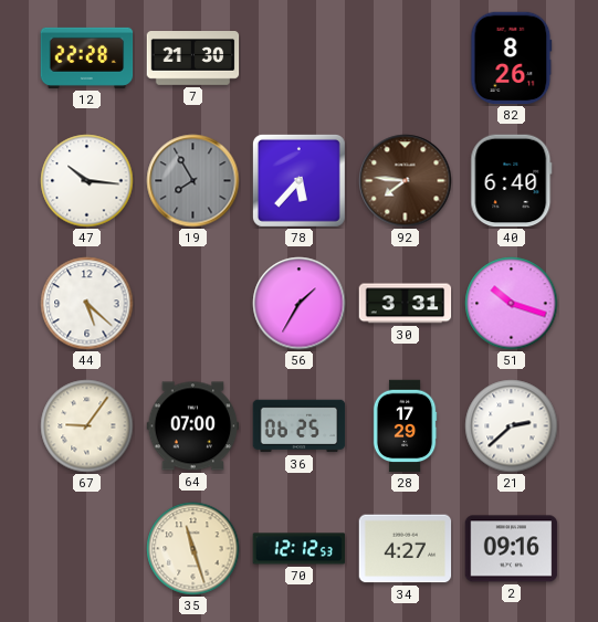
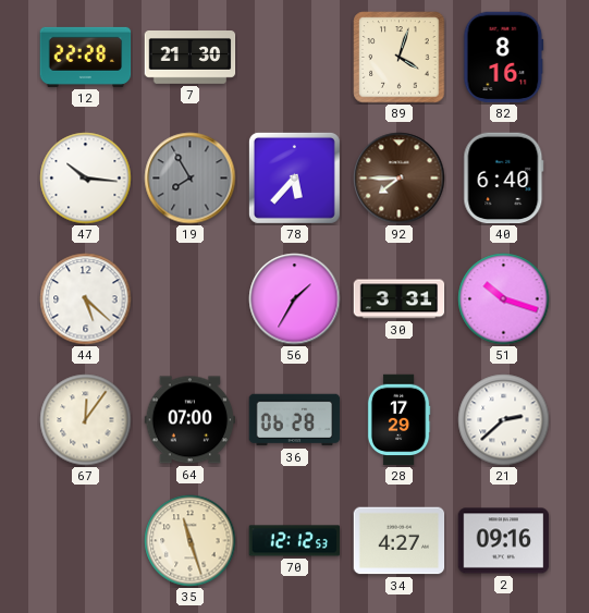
89: none -> 4:03 (400, 58)
82: 8:26 -> 8:16 (504, 58)
92: 7:46 -> 7:45 (400, 179)
67: 9:06 -> 12:06 (86, 420)
36: 06:25 -> 06:28 (295, 420)
